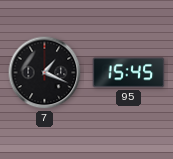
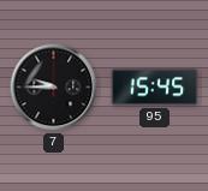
7: 1:19 -> 9:45 (54, 88)
